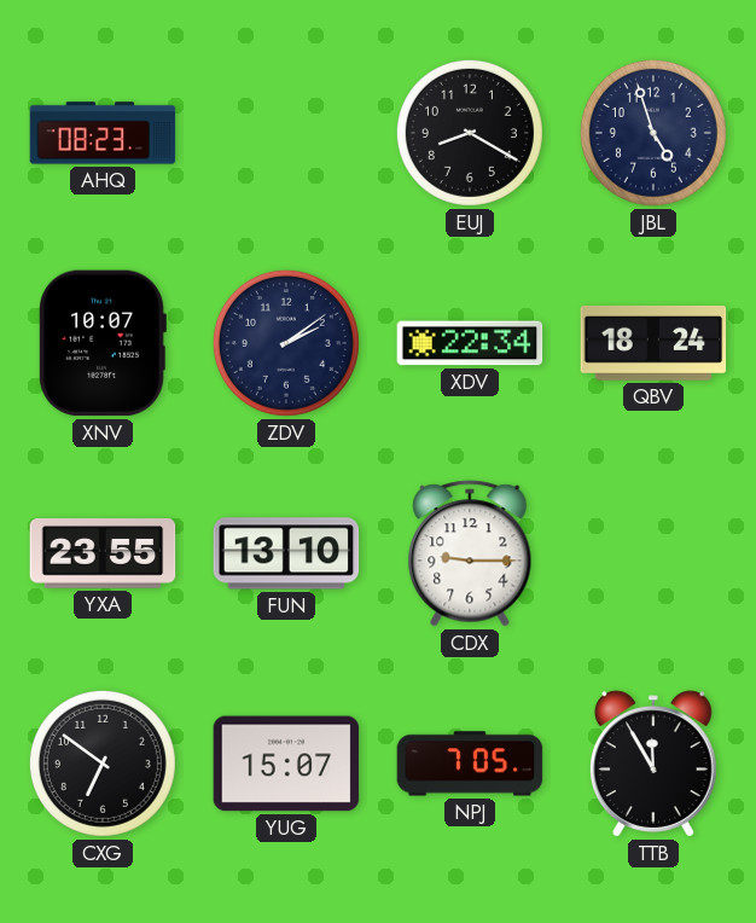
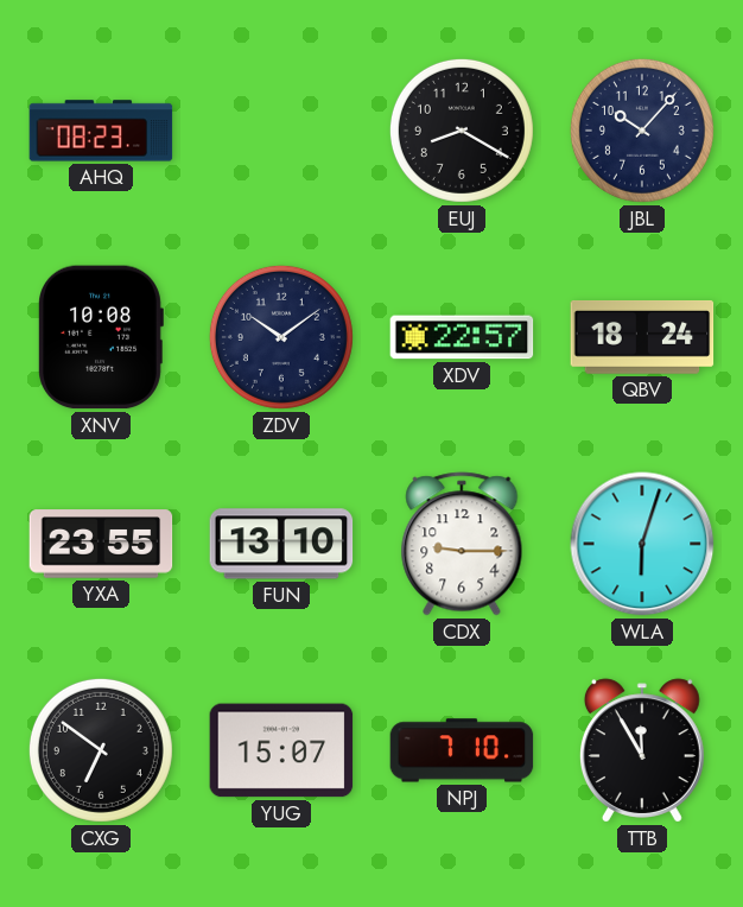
JBL: 4:57 -> 10:07 (642, 131)
XNV: 10:07 -> 10:08 (101, 337)
ZDV: 2:09 -> 10:09 (281, 337)
XDV: 22:34 -> 22:57 (462, 337)
WLA: none -> 6:03 (642, 544)
NPJ: 7:05 -> 7:10 (462, 750)
